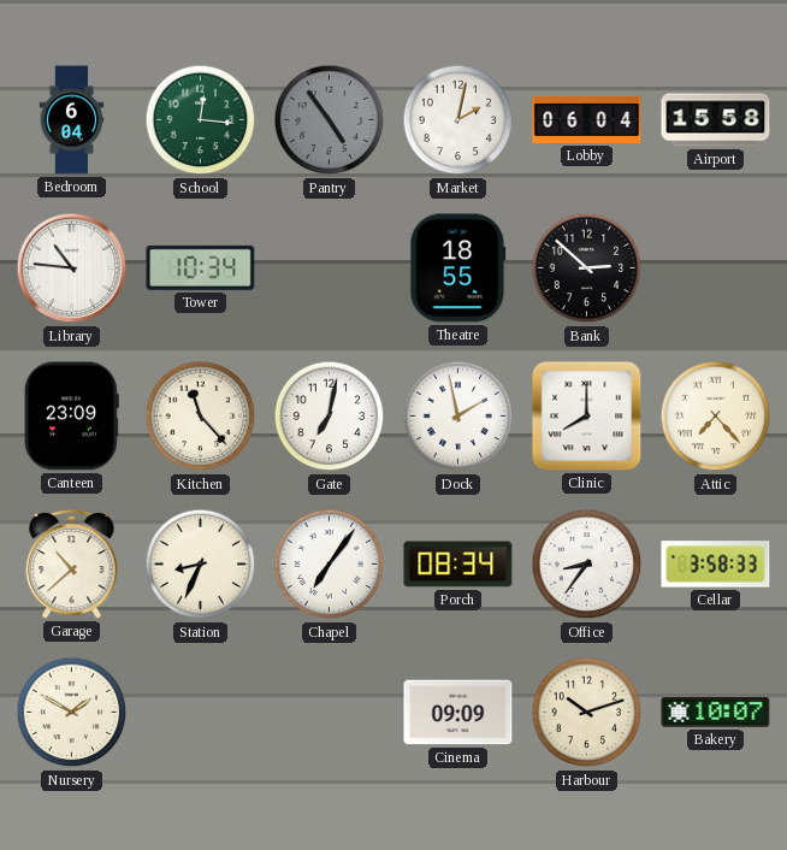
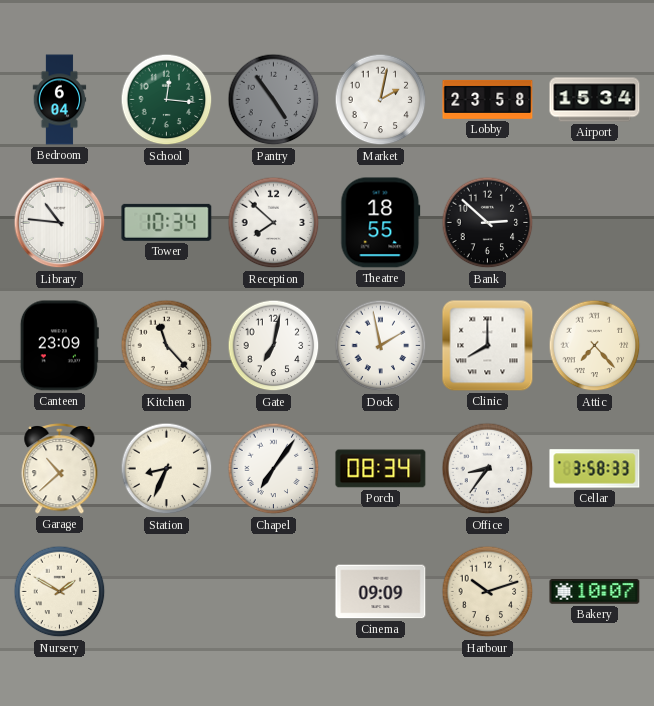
Lobby: 06:04 -> 23:58 (488, 99)
Airport: 15:58 -> 15:34 (595, 100)
Reception: none -> 7:52 (274, 223)
